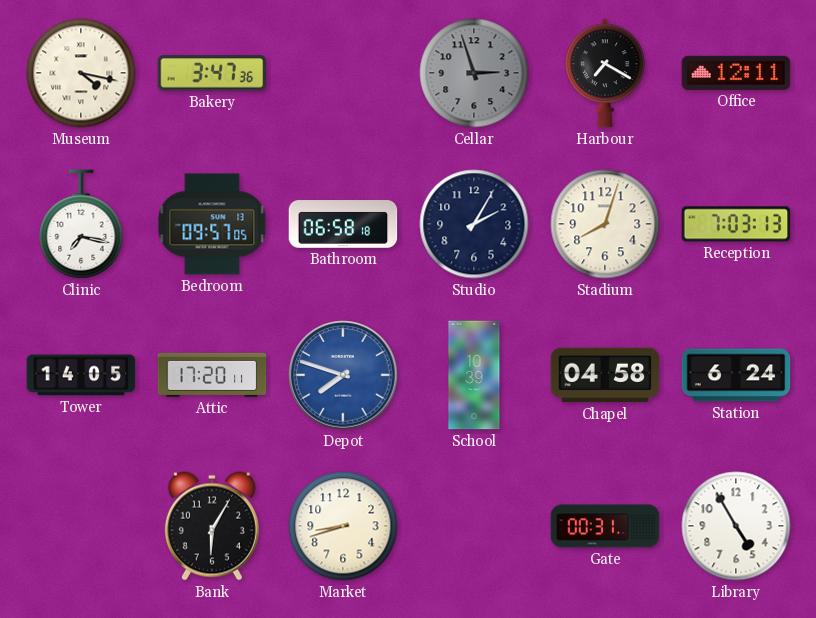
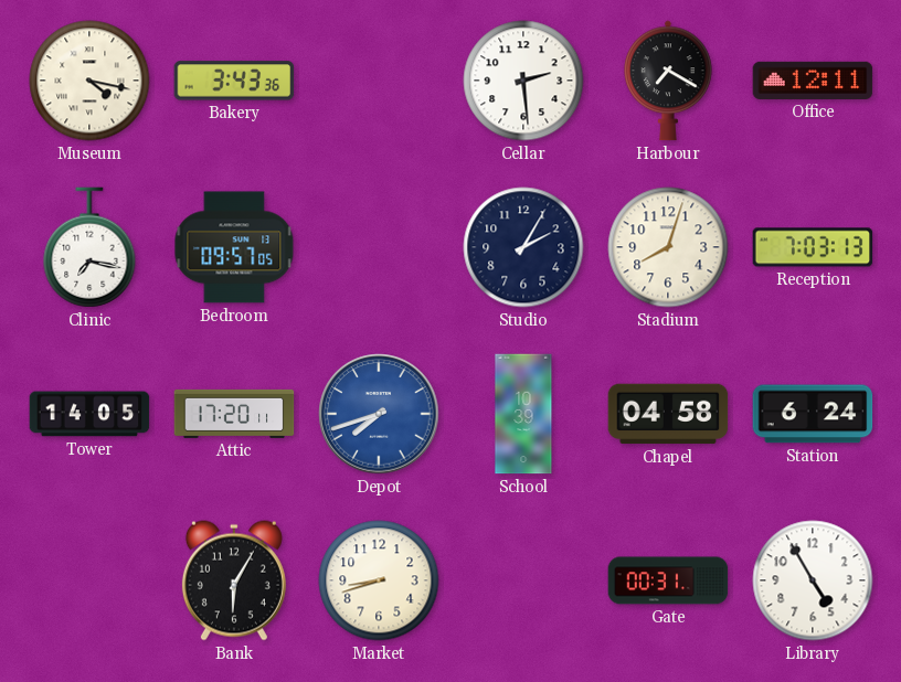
Bakery: 3:47 -> 3:43 (234, 81)
Cellar: 2:57 -> 2:29 (523, 81)
Cellar dial: grey -> white (523, 81)
Bathroom: 06:58 -> none (343, 224)
Depot: 7:48 -> 7:42 (379, 414)
